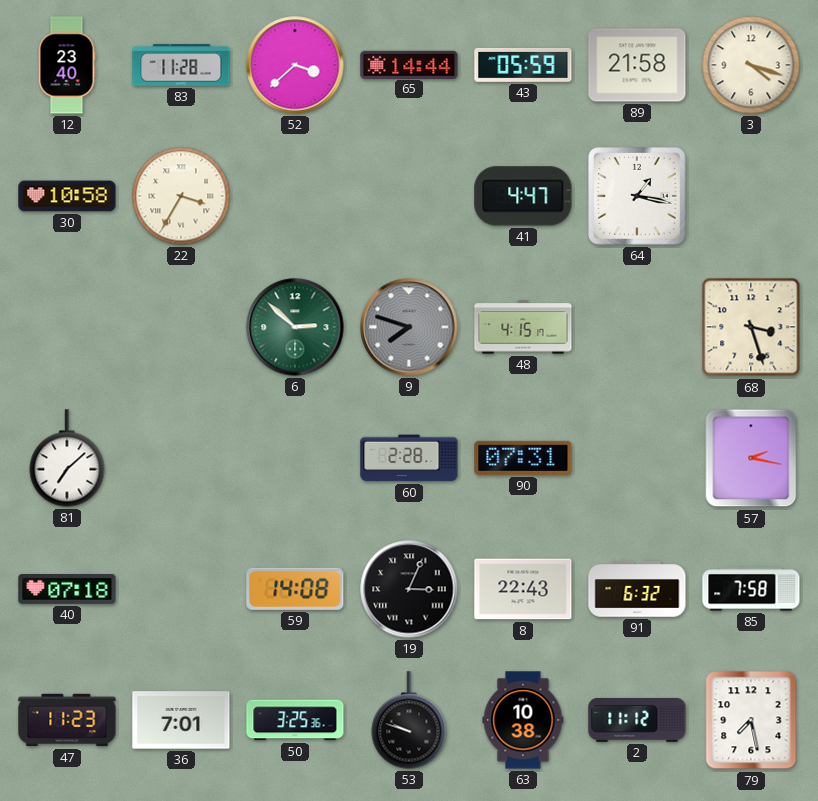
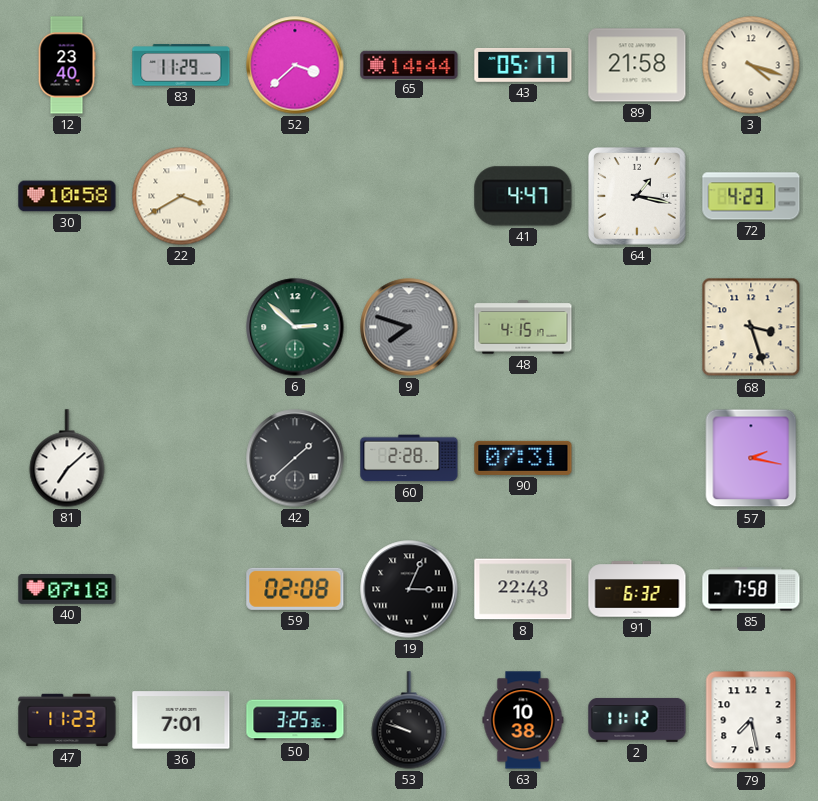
83: 11:28 -> 11:29 (181, 65)
43: 05:59 -> 05:17 (523, 65)
22: 3:35 -> 3:40 (181, 196)
72: none -> 4:23 (751, 196)
42: none -> 1:38 (295, 458)
59: 14:08 -> 02:08 (295, 589)
